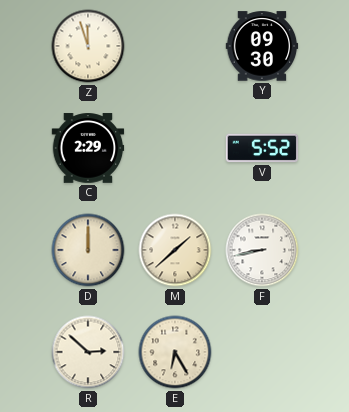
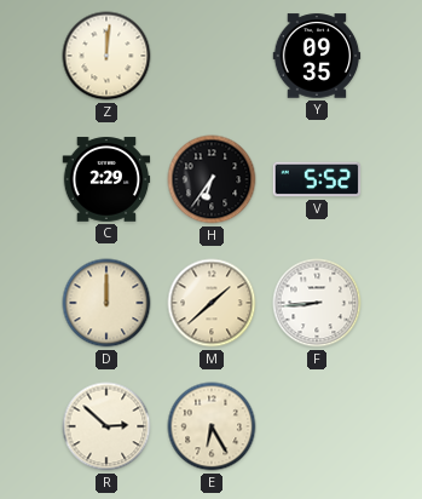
Z: 11:57 -> 12:01 (106, 56)
Y: 09:30 -> 09:35 (317, 56)
H: none -> 6:36 (212, 179)
F: 8:43 -> 8:44 (317, 303)
